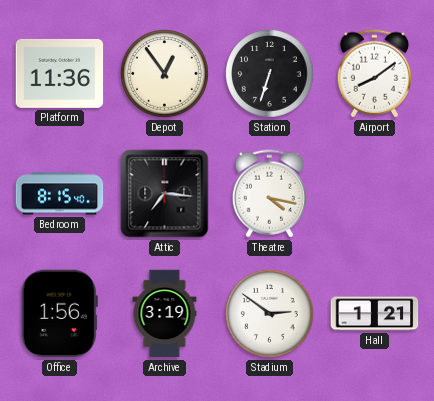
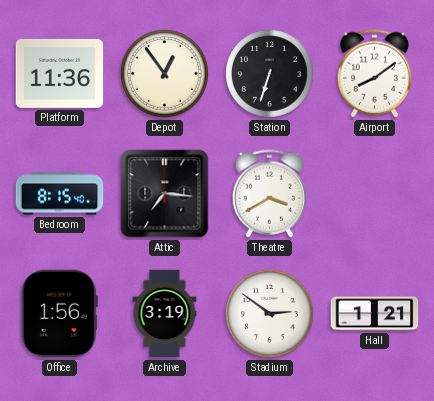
Theatre: 4:17 -> 3:40 (269, 194)
